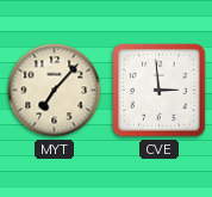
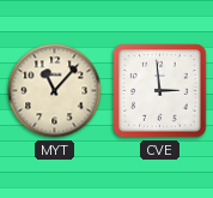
MYT: 7:07 -> 11:07 (55, 91)
